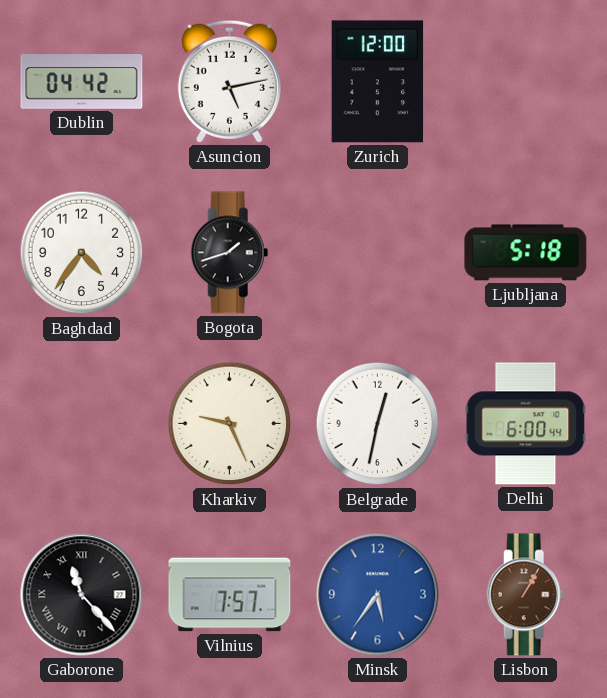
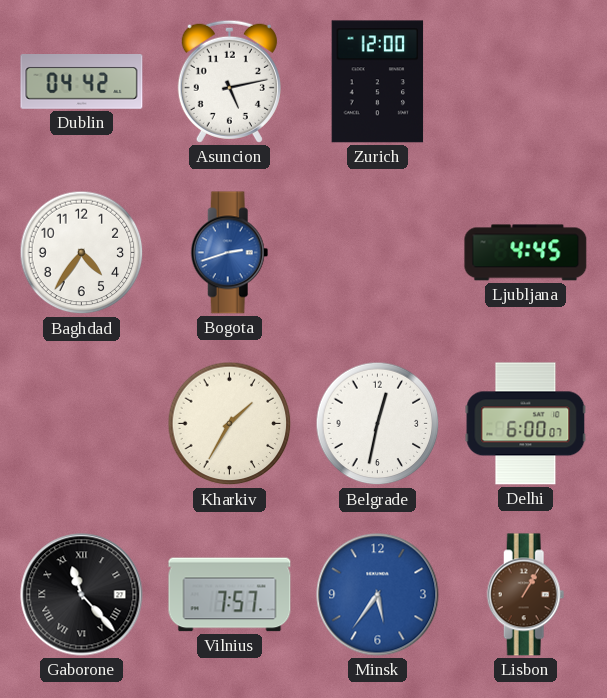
Bogota: 1:42 -> 2:42 (230, 253)
Bogota dial: black -> blue (230, 253)
Ljubljana: 5:18 -> 4:45 (526, 253)
Kharkiv: 9:26 -> 1:35 (230, 424)
Delhi: 6:00:44 -> 6:00:07 (526, 424)
